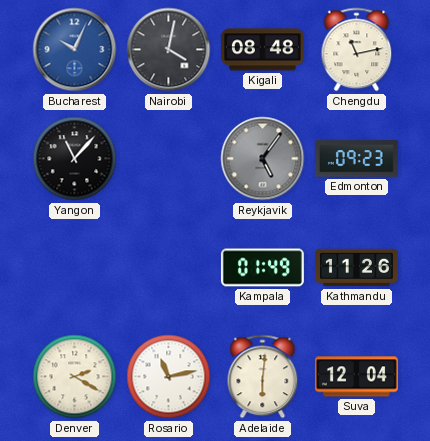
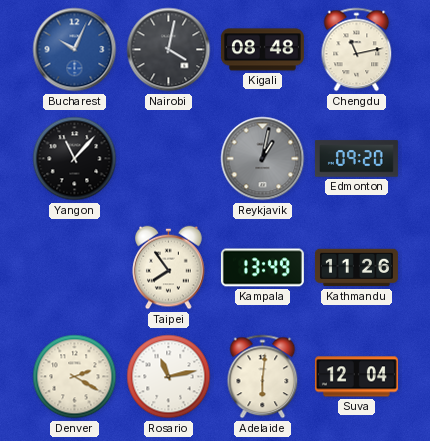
Reykjavik: 5:06 -> 1:02 (263, 159)
Edmonton: 09:23 -> 09:20 (356, 159)
Taipei: none -> 7:54 (169, 268)
Kampala: 01:49 -> 13:49 (262, 268)
